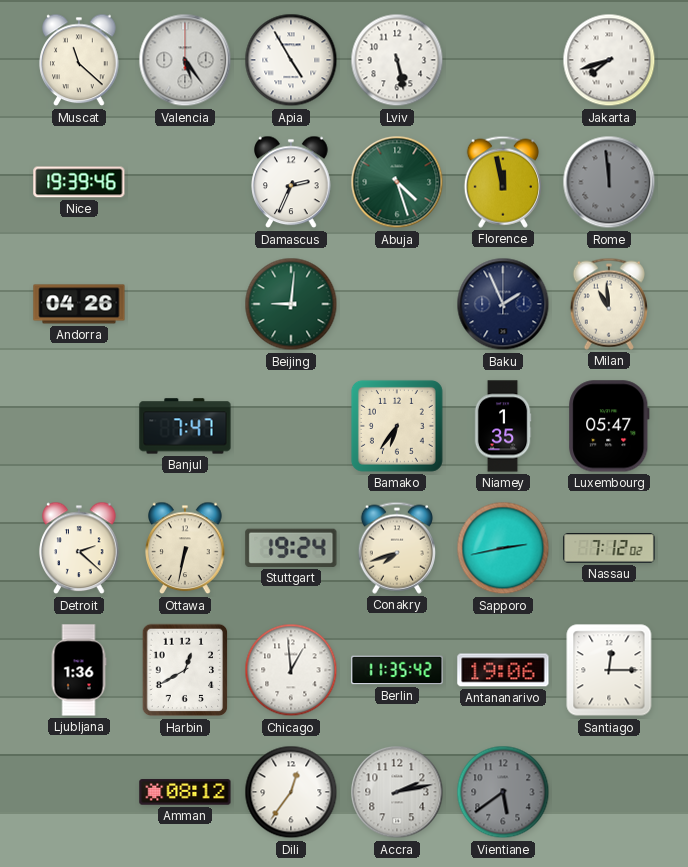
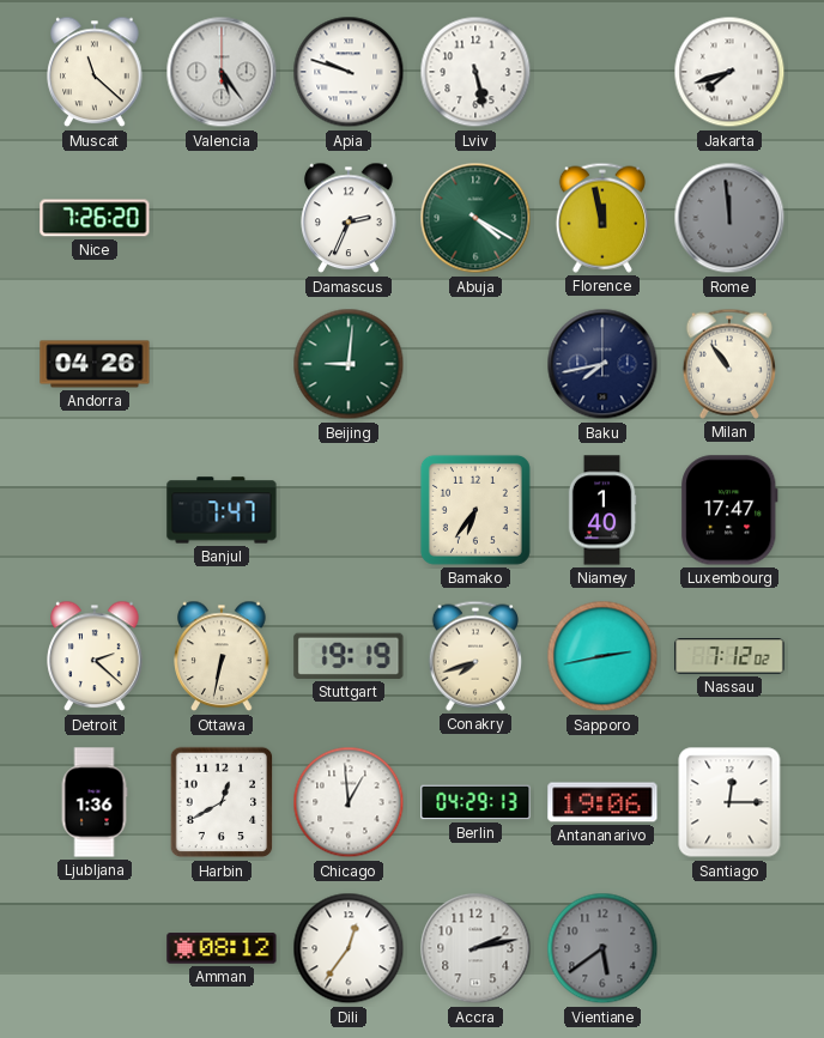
Apia: 4:55 -> 9:48 (349, 72)
Nice: 19:39 -> 7:26 (95, 218)
Abuja: 4:27 -> 4:20 (475, 218)
Baku: 1:56 -> 7:43 (602, 364)
Milan: 10:59 -> 10:54 (729, 364)
Niamey: 1:35 -> 1:40 (602, 510)
Luxembourg: 05:47 -> 17:47 (729, 510)
Stuttgart: 19:24 -> 19:19 (349, 656)
Berlin: 11:35 -> 04:29 (475, 802)
